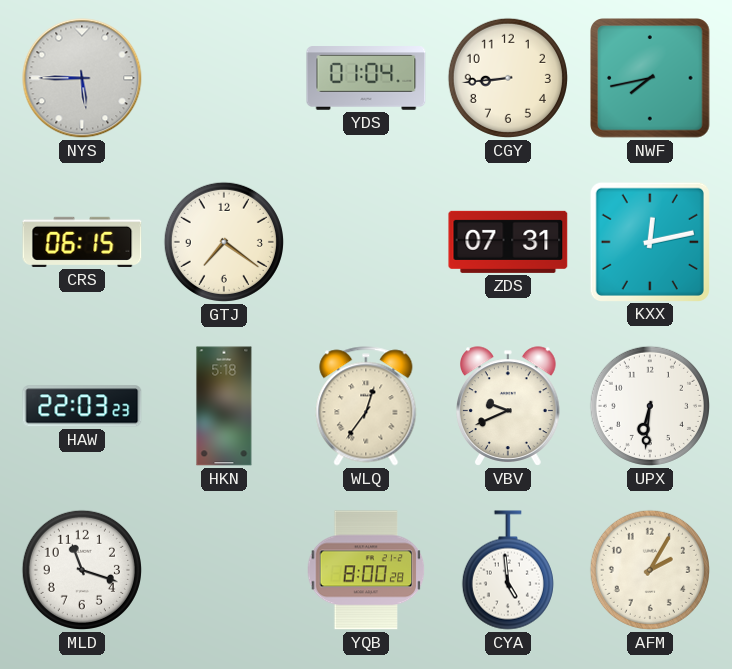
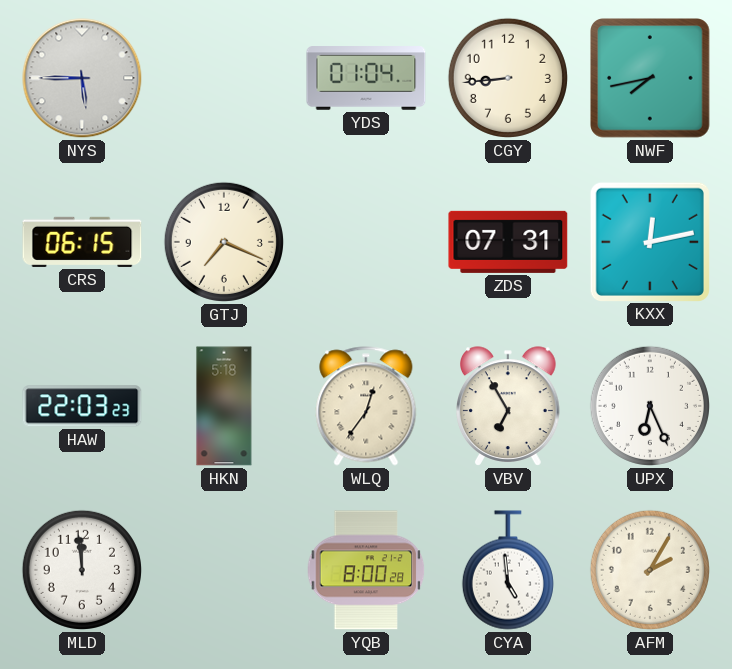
GTJ: 7:21 -> 7:19 (224, 242)
VBV: 9:41 -> 6:55 (509, 406)
UPX: 6:31 -> 6:26 (650, 406)
MLD: 11:18 -> 11:59 (82, 570)
